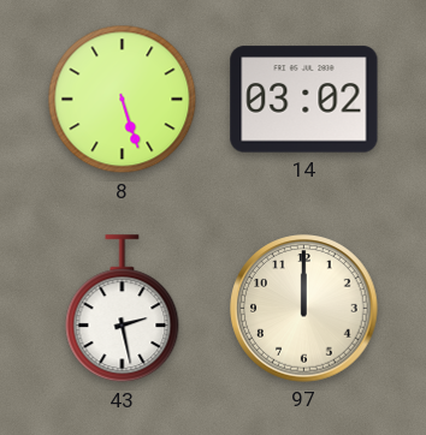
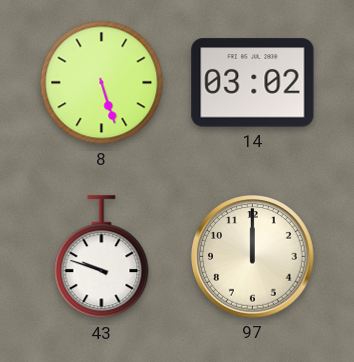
43: 2:28 -> 9:48 (102, 257)
